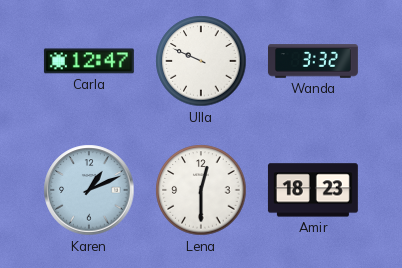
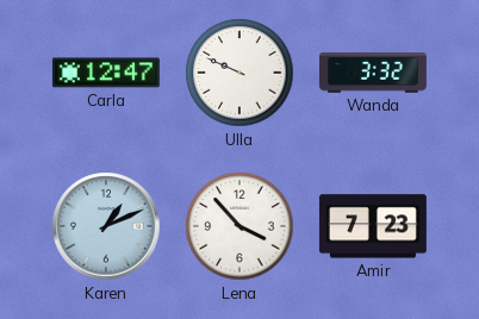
Lena: 12:30 -> 3:53 (240, 226)
Amir: 18:23 -> 7:23 (373, 226)
